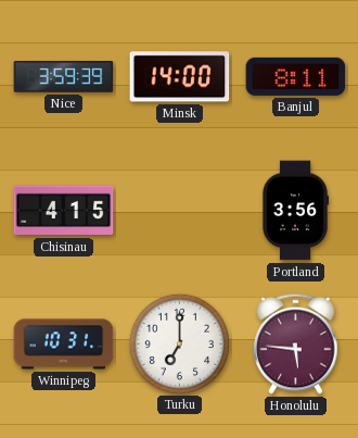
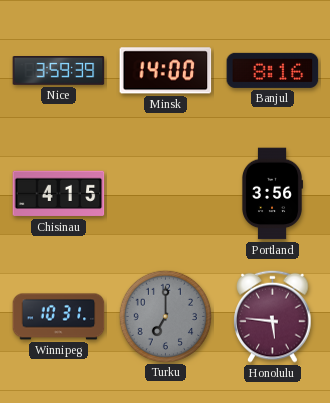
Banjul: 8:11 -> 8:16 (273, 70)
Turku dial: white -> grey (165, 316)
